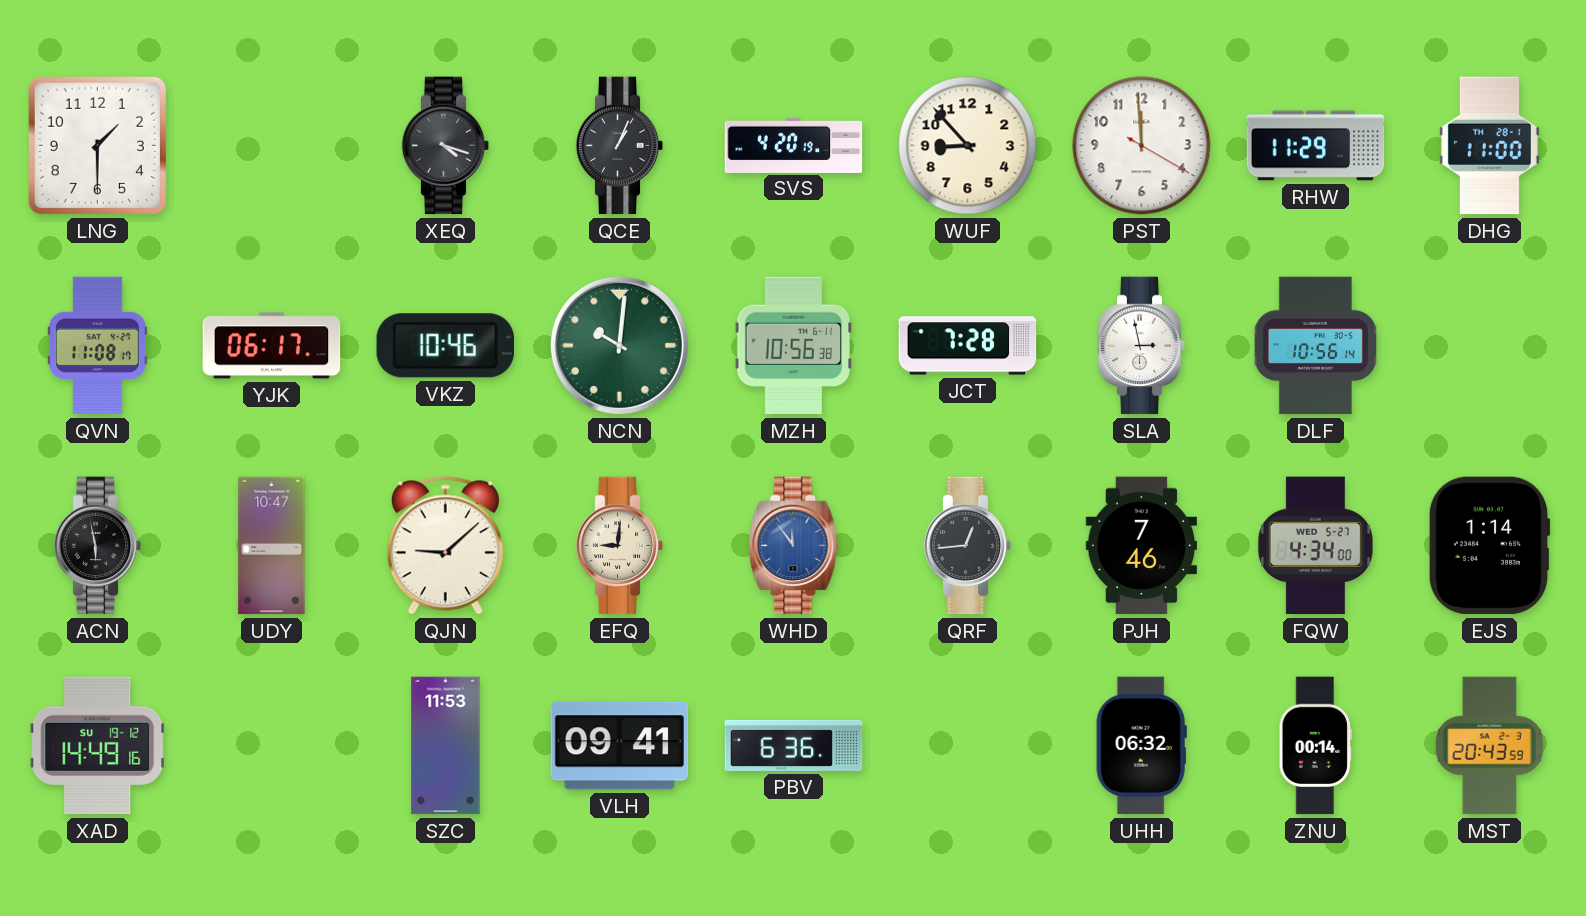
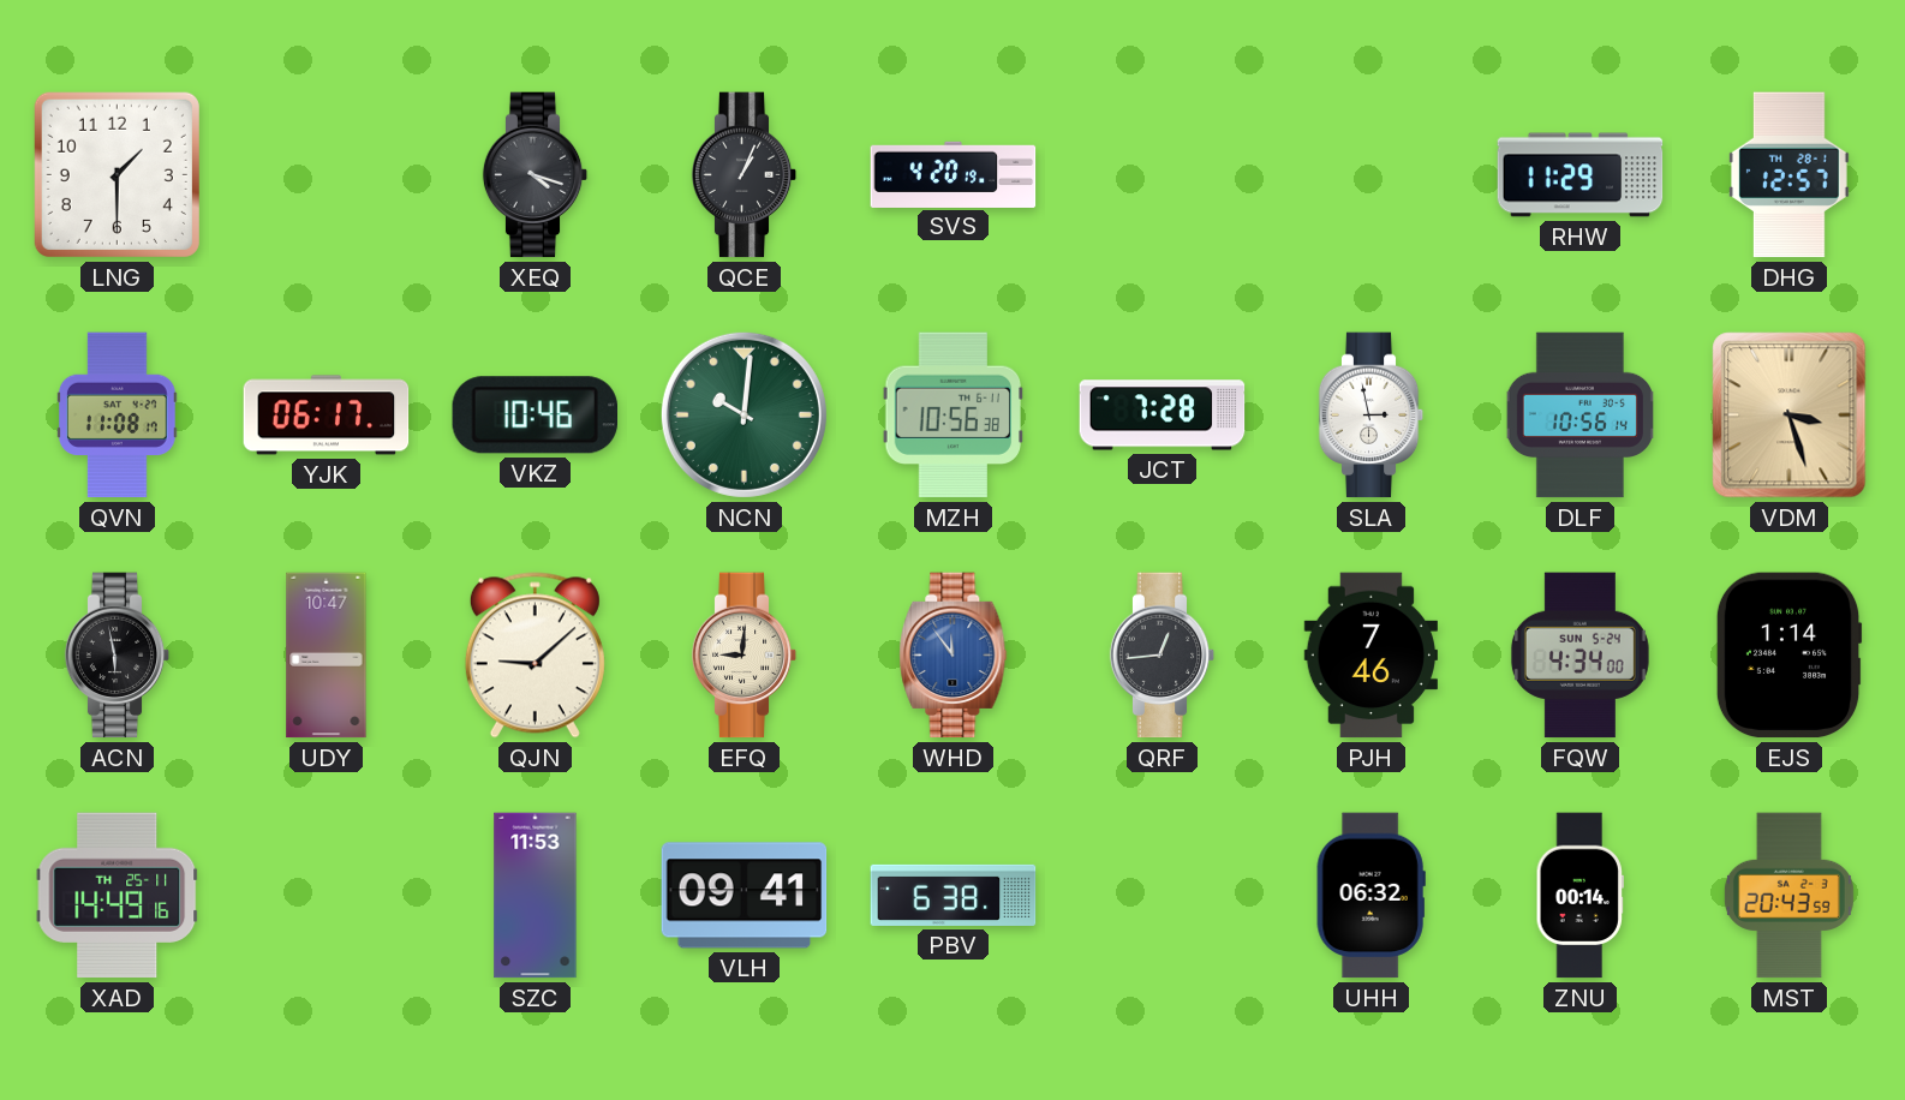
WUF: 8:53 -> none (968, 146)
PST: 11:59 -> none (1142, 146)
DHG: 11:00 -> 12:57 (1788, 175)
VDM: none -> 3:27 (1790, 416)
FQW date: WED 5-27 -> SUN 5-24 (1579, 656)
XAD date: SU 19-12 -> TH 25-11 (118, 896)
PBV: 6:36 -> 6:38 (954, 895)
